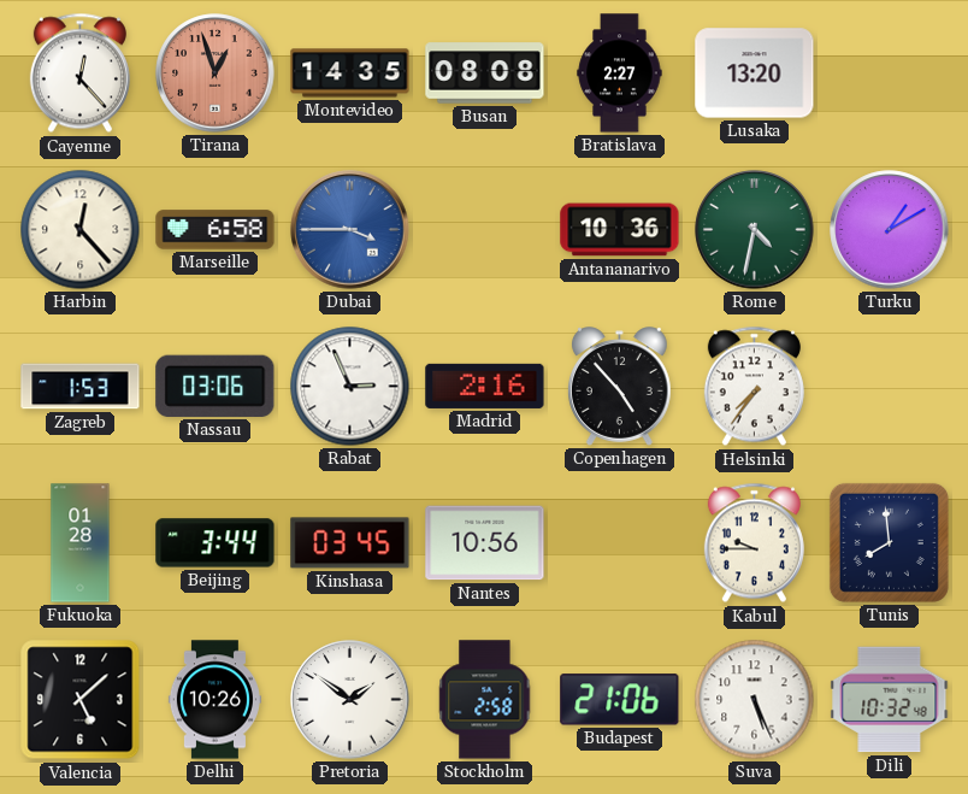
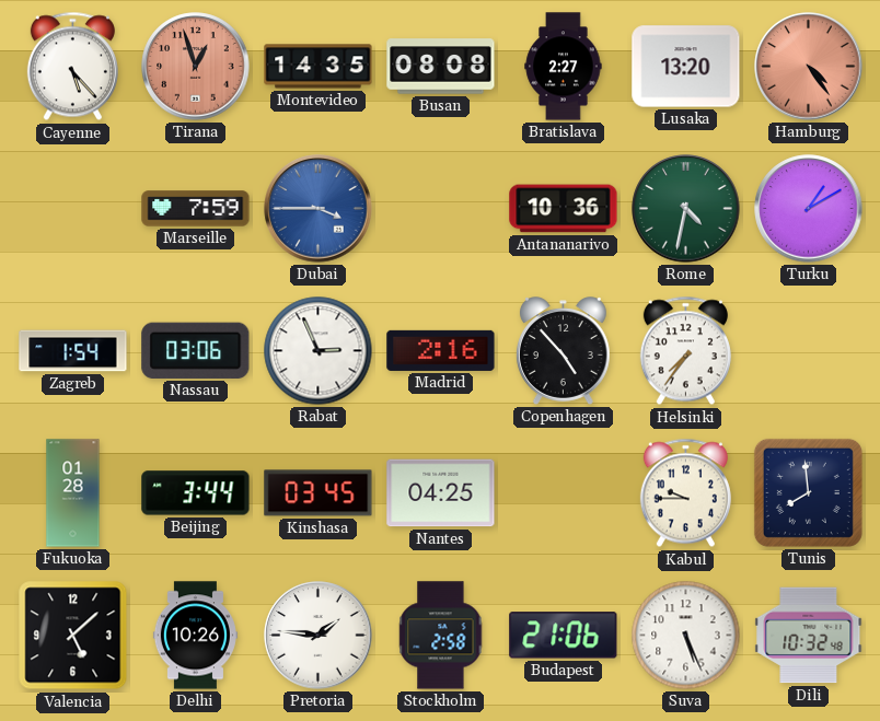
Cayenne: 12:23 -> 5:23 (72, 67)
Hamburg: none -> 4:24 (809, 67)
Harbin: 12:23 -> none (81, 230)
Marseille: 6:58 -> 7:59 (196, 209)
Zagreb: 1:53 -> 1:54 (73, 351)
Nantes: 10:56 -> 04:25 (441, 493)
Pretoria: 1:51 -> 1:46 (319, 636)
